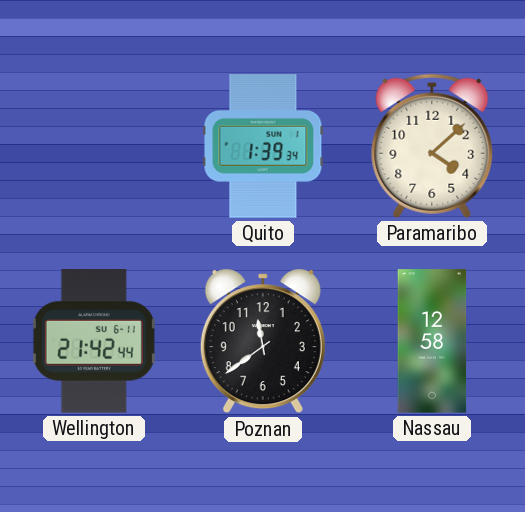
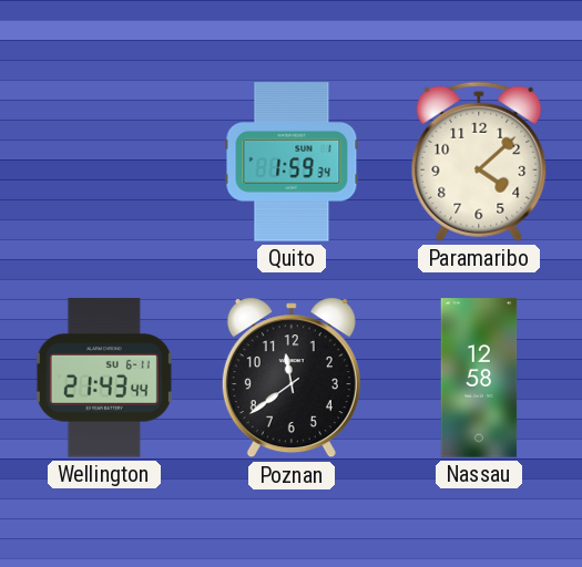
Quito: 1:39 -> 1:59 (292, 162)
Wellington: 21:42 -> 21:43 (104, 378)
